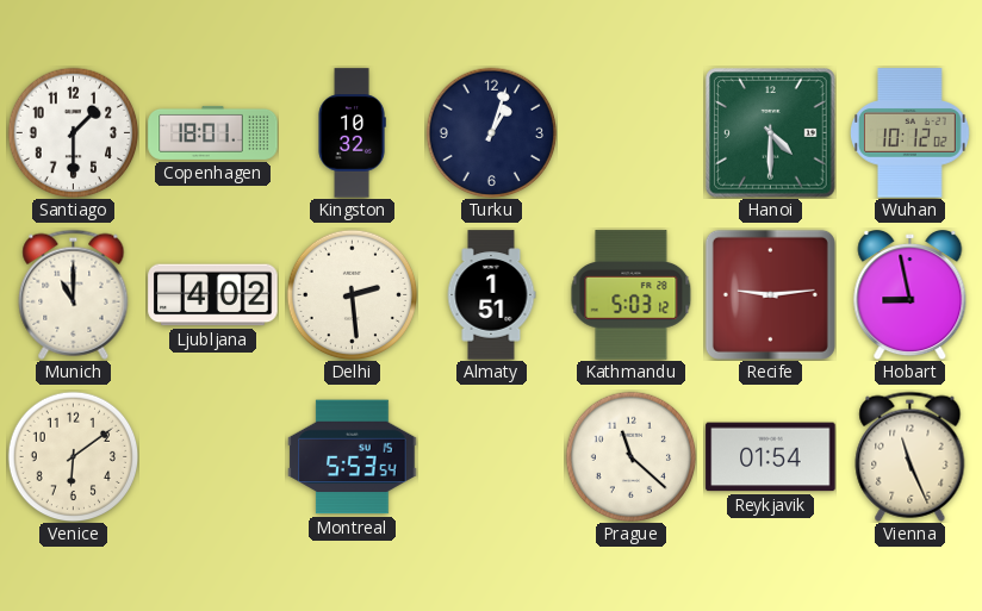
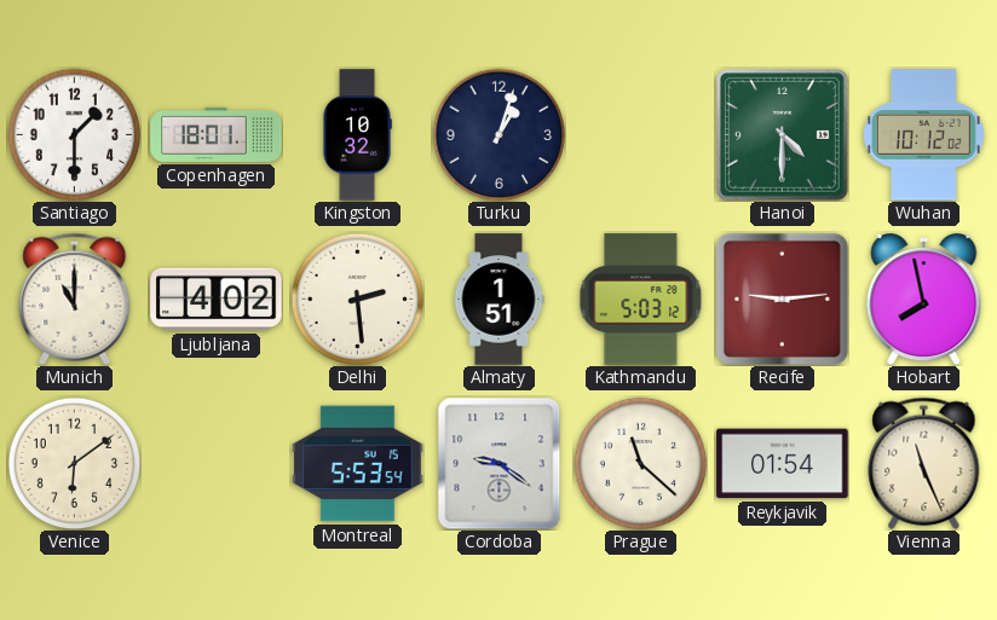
Hobart: 8:58 -> 7:58 (924, 300)
Cordoba: none -> 9:21 (500, 463)
